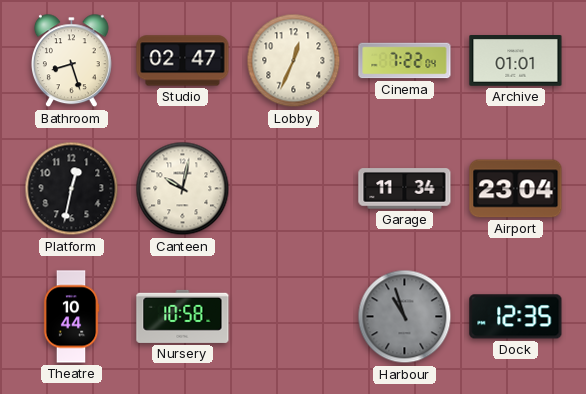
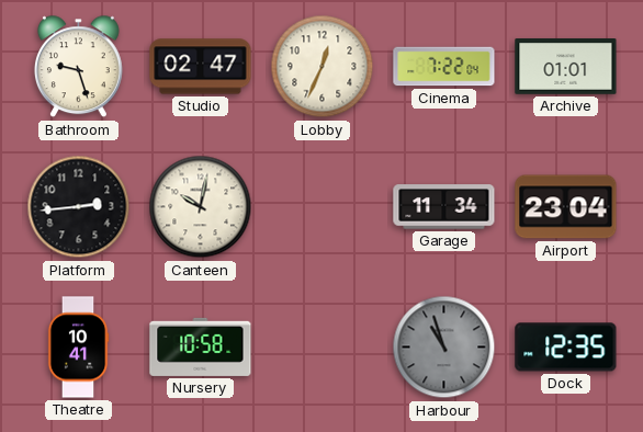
Bathroom: 8:27 -> 9:27 (78, 67)
Platform: 12:32 -> 2:44 (79, 207)
Theatre: 10:44 -> 10:41 (78, 348)
